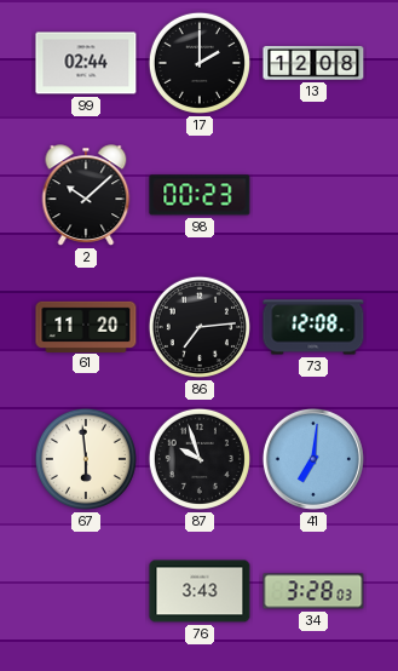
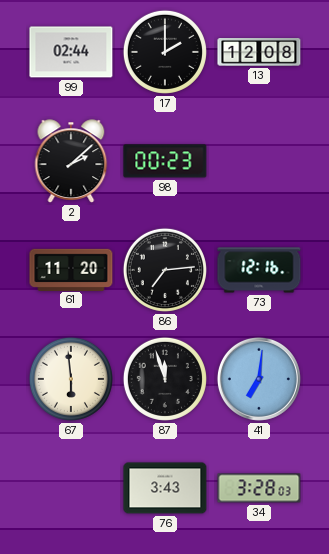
2: 10:08 -> 2:08 (71, 161)
73: 12:08 -> 12:16 (259, 270)
87: 9:57 -> 11:57 (165, 379)
